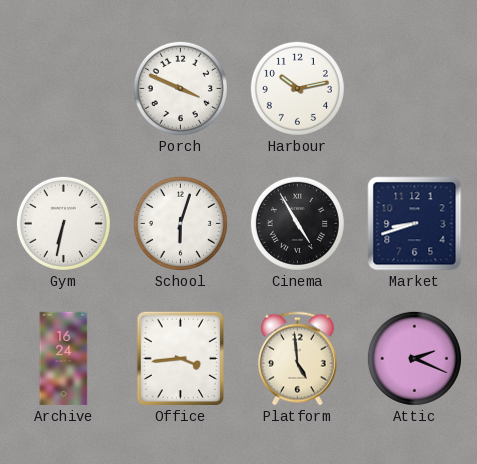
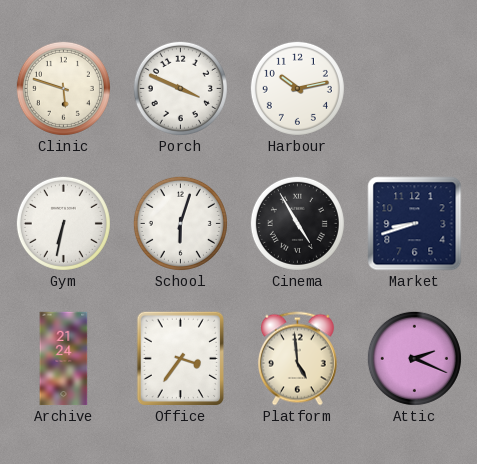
Clinic: none -> 5:48 (63, 88)
Archive: 16:24 -> 21:24 (64, 359)
Office: 3:44 -> 3:36 (180, 359)
